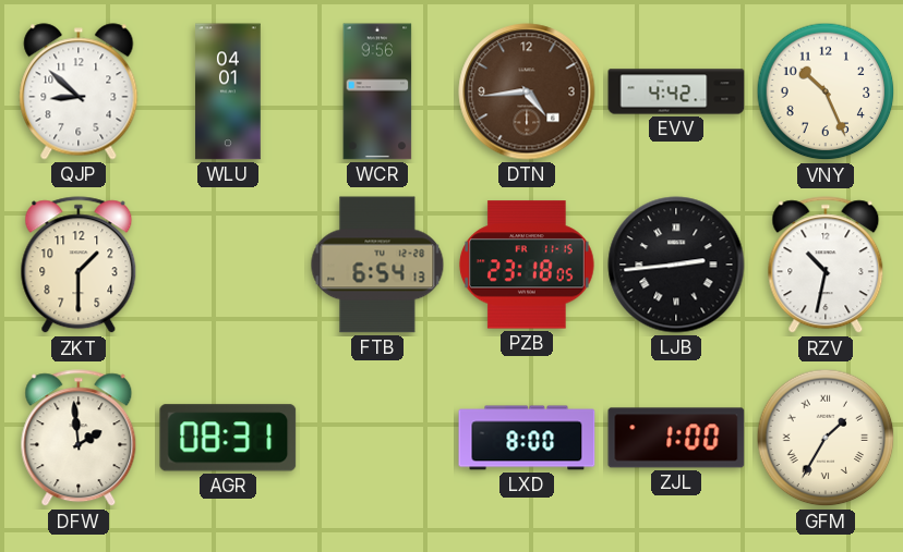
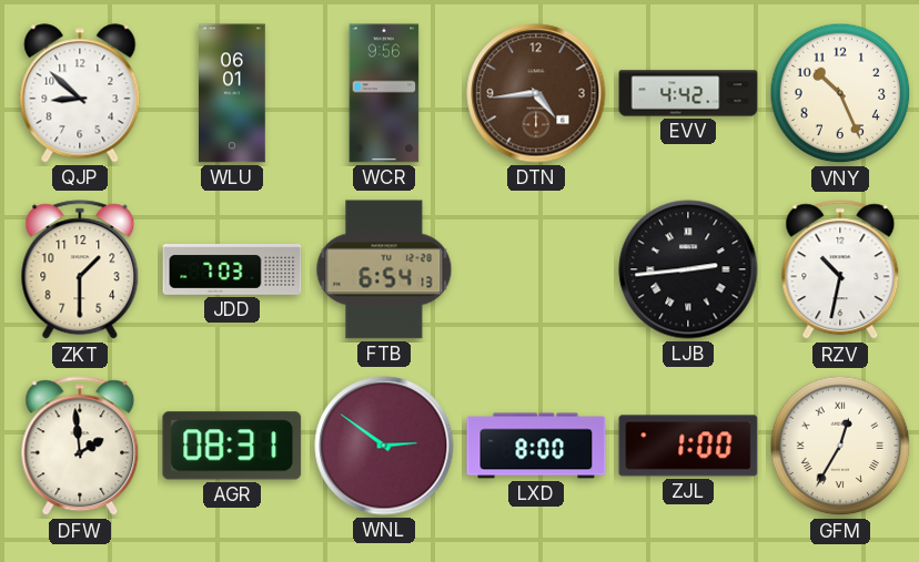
WLU: 04:01 -> 06:01 (232, 93)
JDD: none -> 7:03 (232, 270)
PZB: 23:18 -> none (527, 265)
WNL: none -> 2:51 (384, 446)
GFM: 1:35 -> 12:35 (840, 446)
